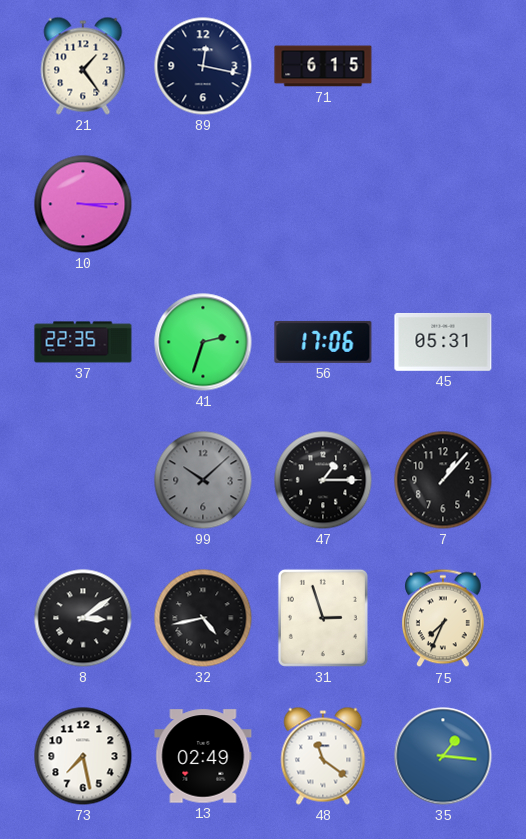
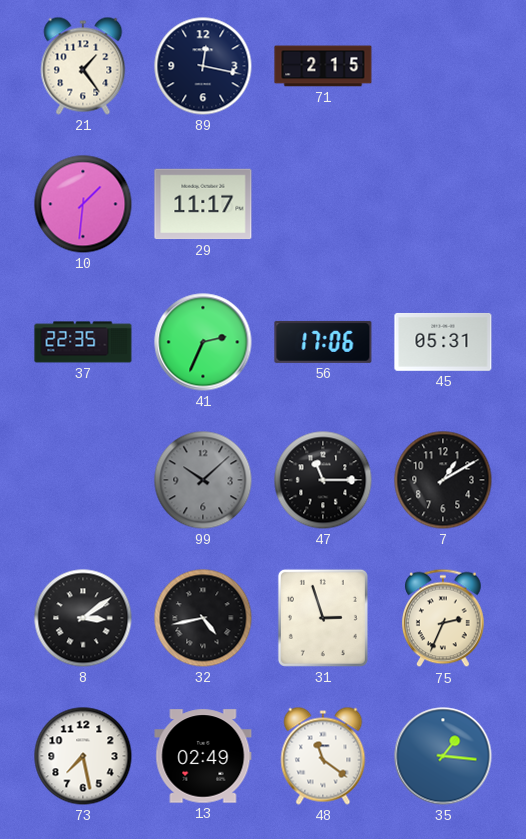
71: 6:15 -> 2:15 (323, 66)
10: 3:15 -> 1:31 (83, 204)
29: none -> 11:17 (203, 204)
41: 2:33 -> 2:34 (203, 342)
47: 1:15 -> 11:15 (323, 480)
7: 1:07 -> 1:10 (443, 480)
75: 7:34 -> 2:34 (444, 618)
